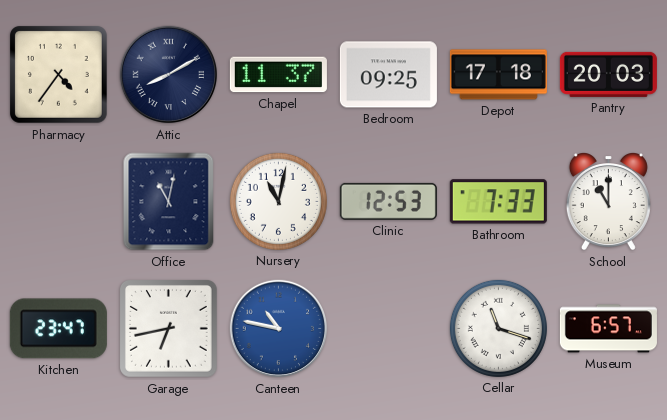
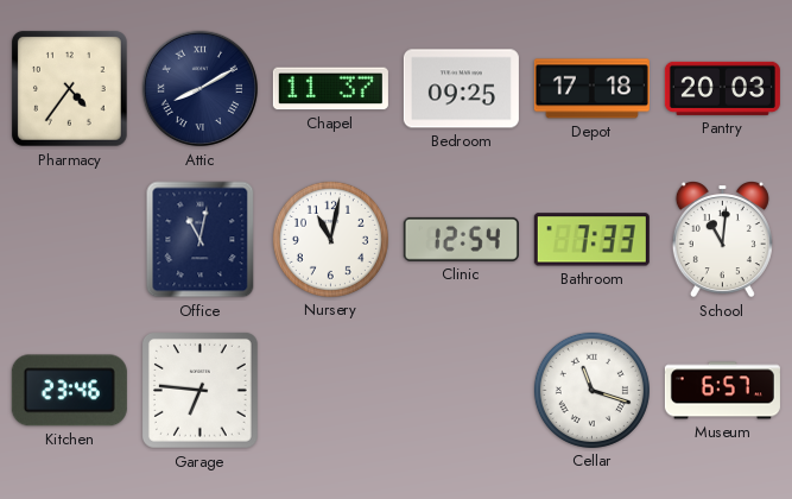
Clinic: 12:53 -> 12:54 (461, 239)
School: 11:00 -> 11:01 (722, 240)
Kitchen: 23:47 -> 23:46 (69, 391)
Garage: 6:43 -> 6:46 (201, 391)
Canteen: 10:47 -> none (279, 329)
